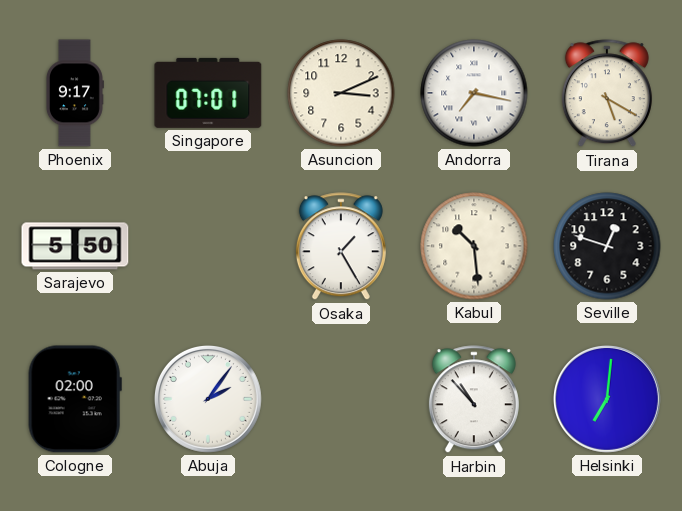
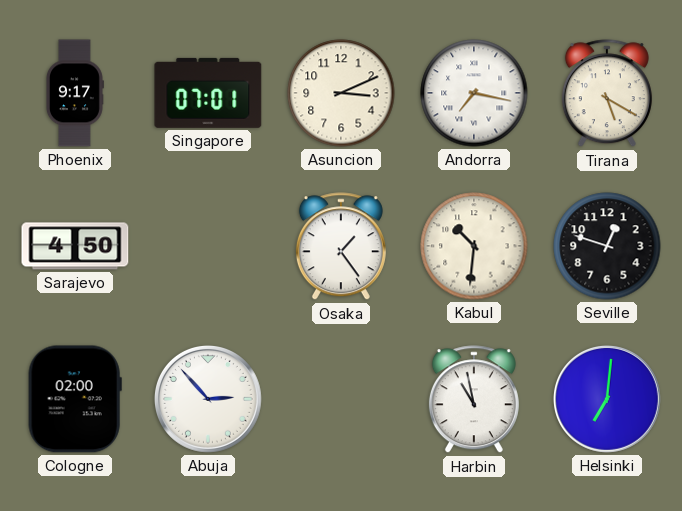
Sarajevo: 5:50 -> 4:50 (75, 246)
Osaka: 1:25 -> 1:24 (341, 247)
Kabul: 10:29 -> 10:31 (474, 246)
Abuja: 2:06 -> 2:53 (208, 399)
Harbin: 10:53 -> 10:58 (474, 400)
